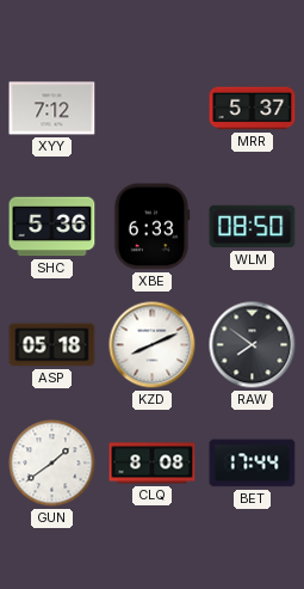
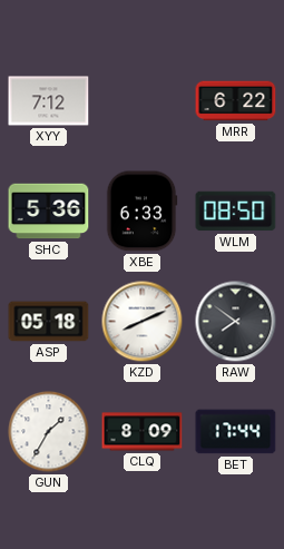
MRR: 5:37 -> 6:22 (236, 101)
GUN: 1:39 -> 1:35 (49, 432)
CLQ: 8:08 -> 8:09 (143, 432)
